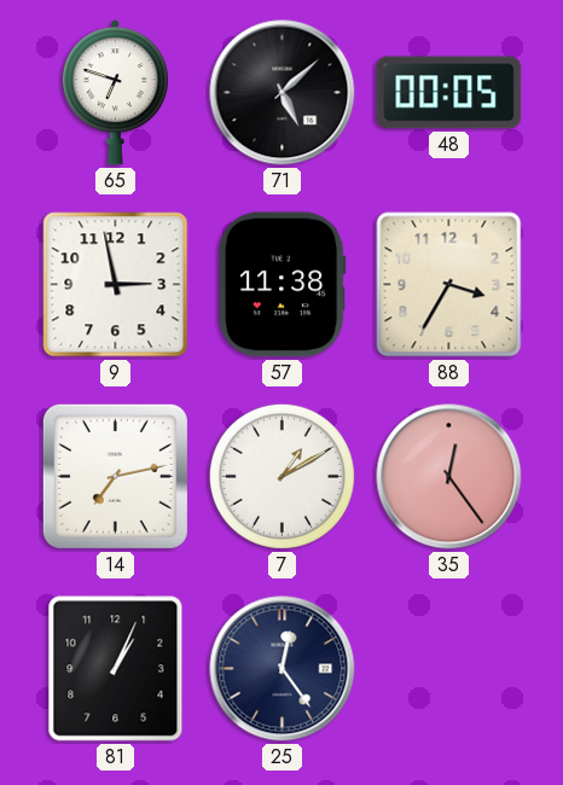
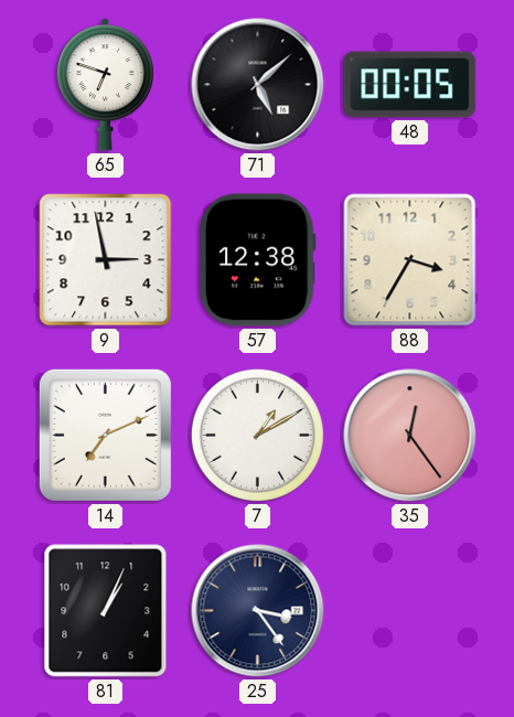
57: 11:38 -> 12:38 (257, 260)
14: 7:13 -> 7:11 (105, 435)
25: 12:24 -> 3:24 (258, 611)
